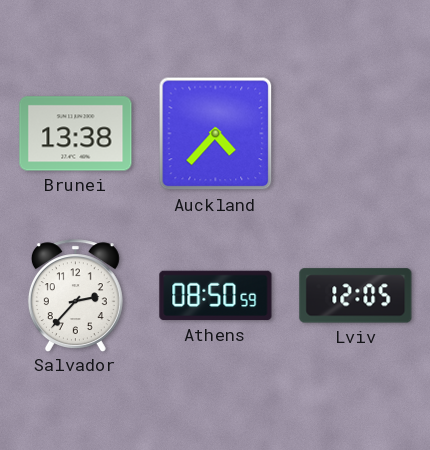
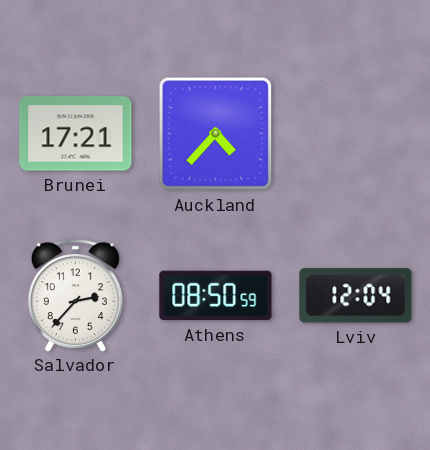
Brunei: 13:38 -> 17:21 (76, 134)
Lviv: 12:05 -> 12:04 (356, 296)
